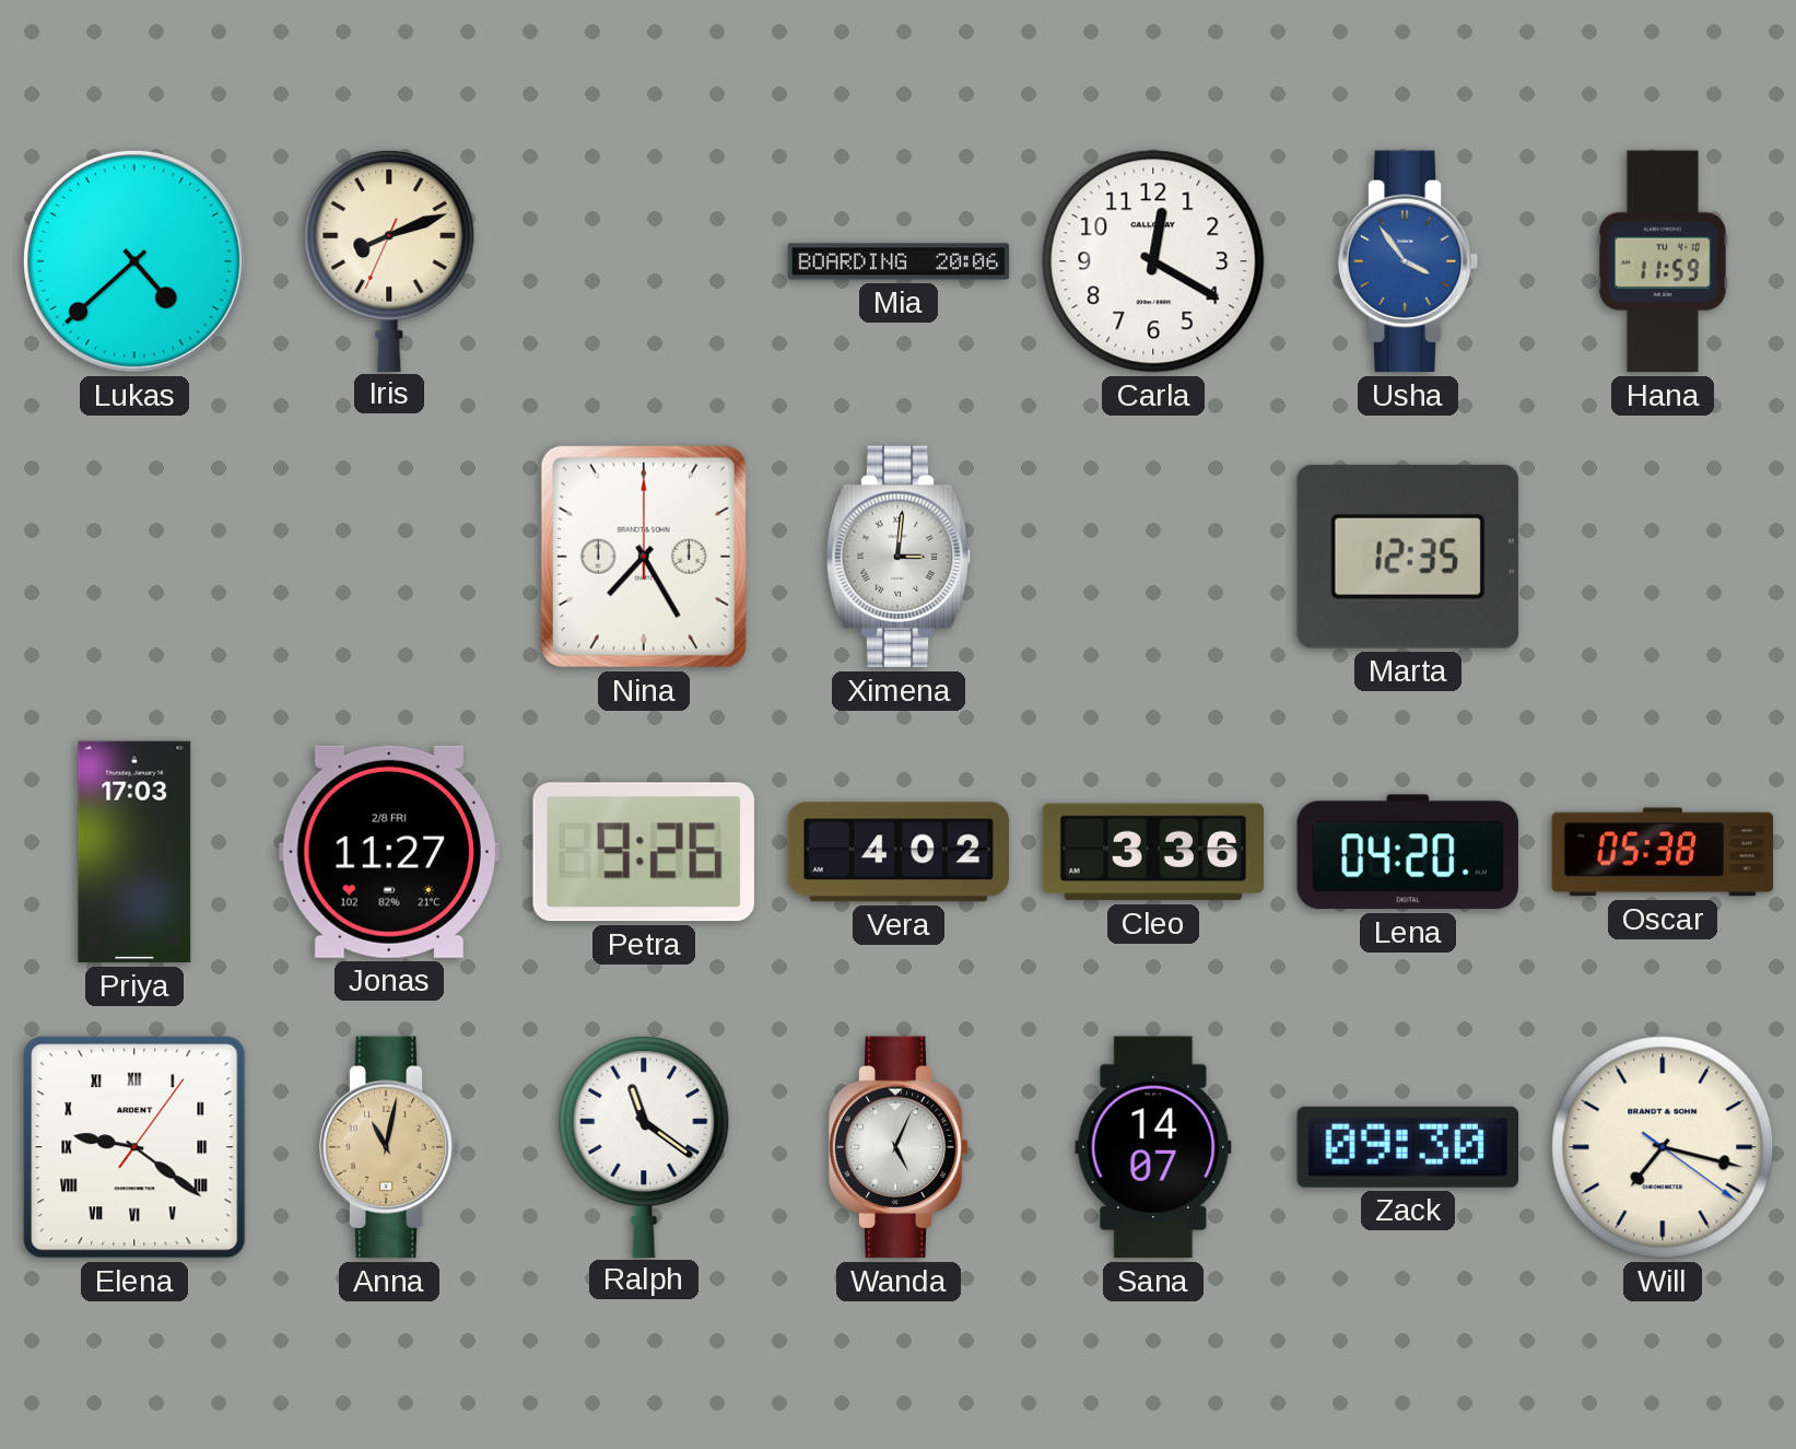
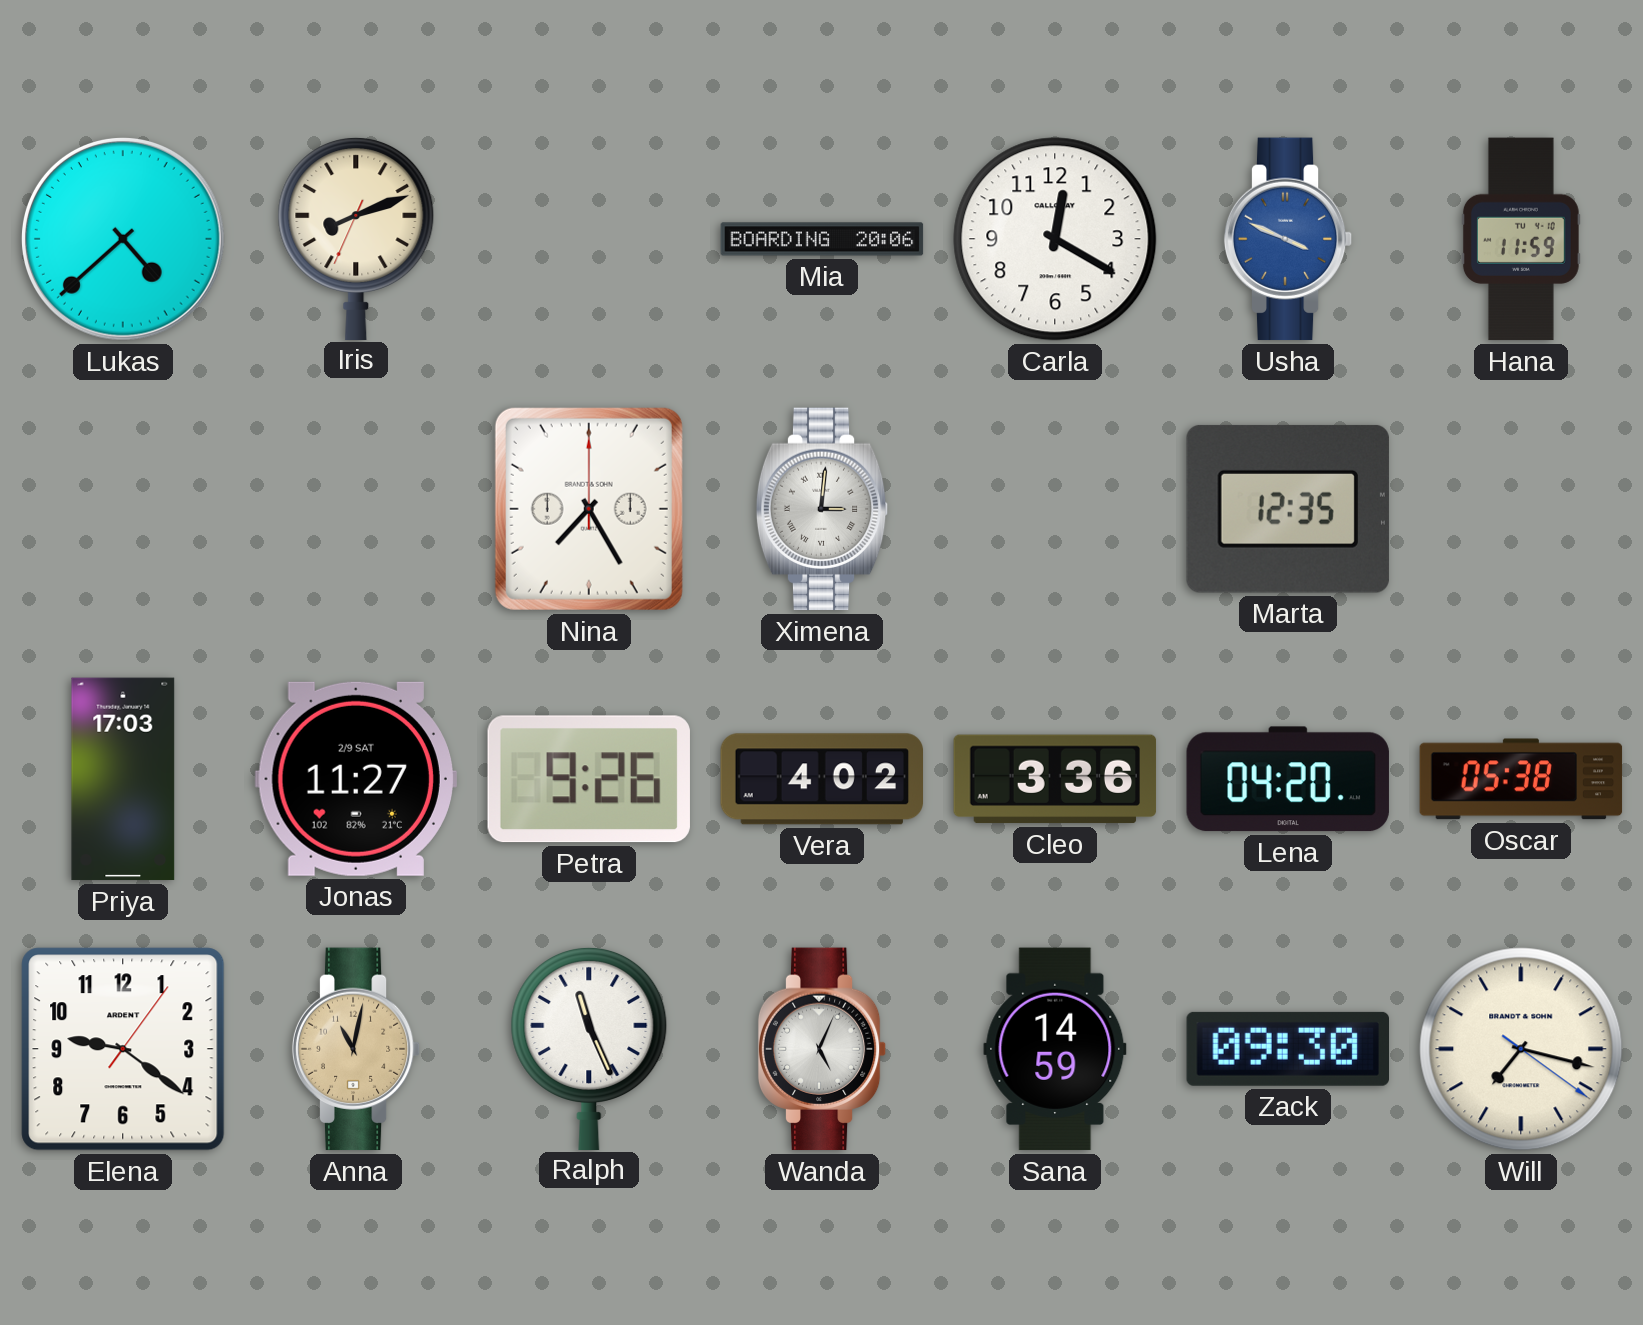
Usha: 3:54 -> 3:49 (1288, 239)
Jonas date: 2/8 FRI -> 2/9 SAT (356, 779)
Elena numerals: Roman -> Arabic (123, 1049)
Ralph: 11:21 -> 11:26 (589, 1048)
Sana: 14:07 -> 14:59 (1055, 1049)
